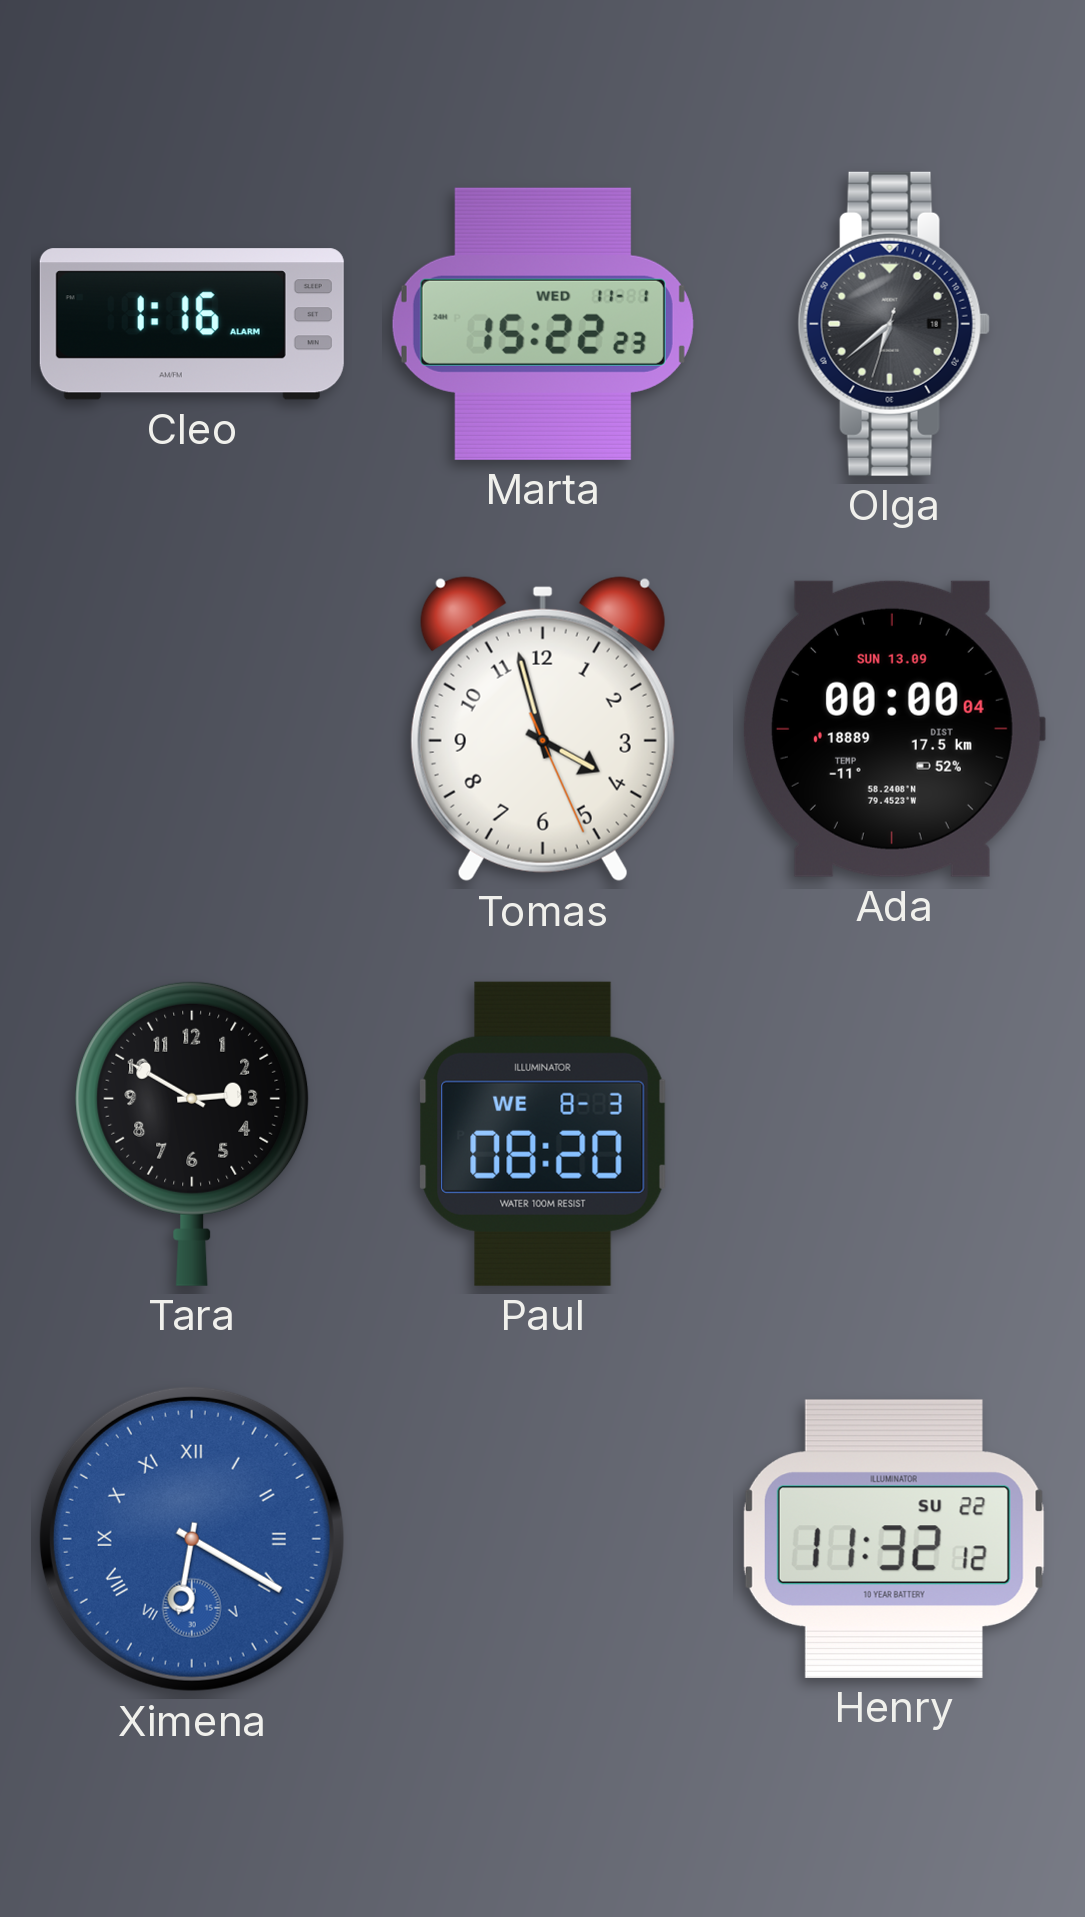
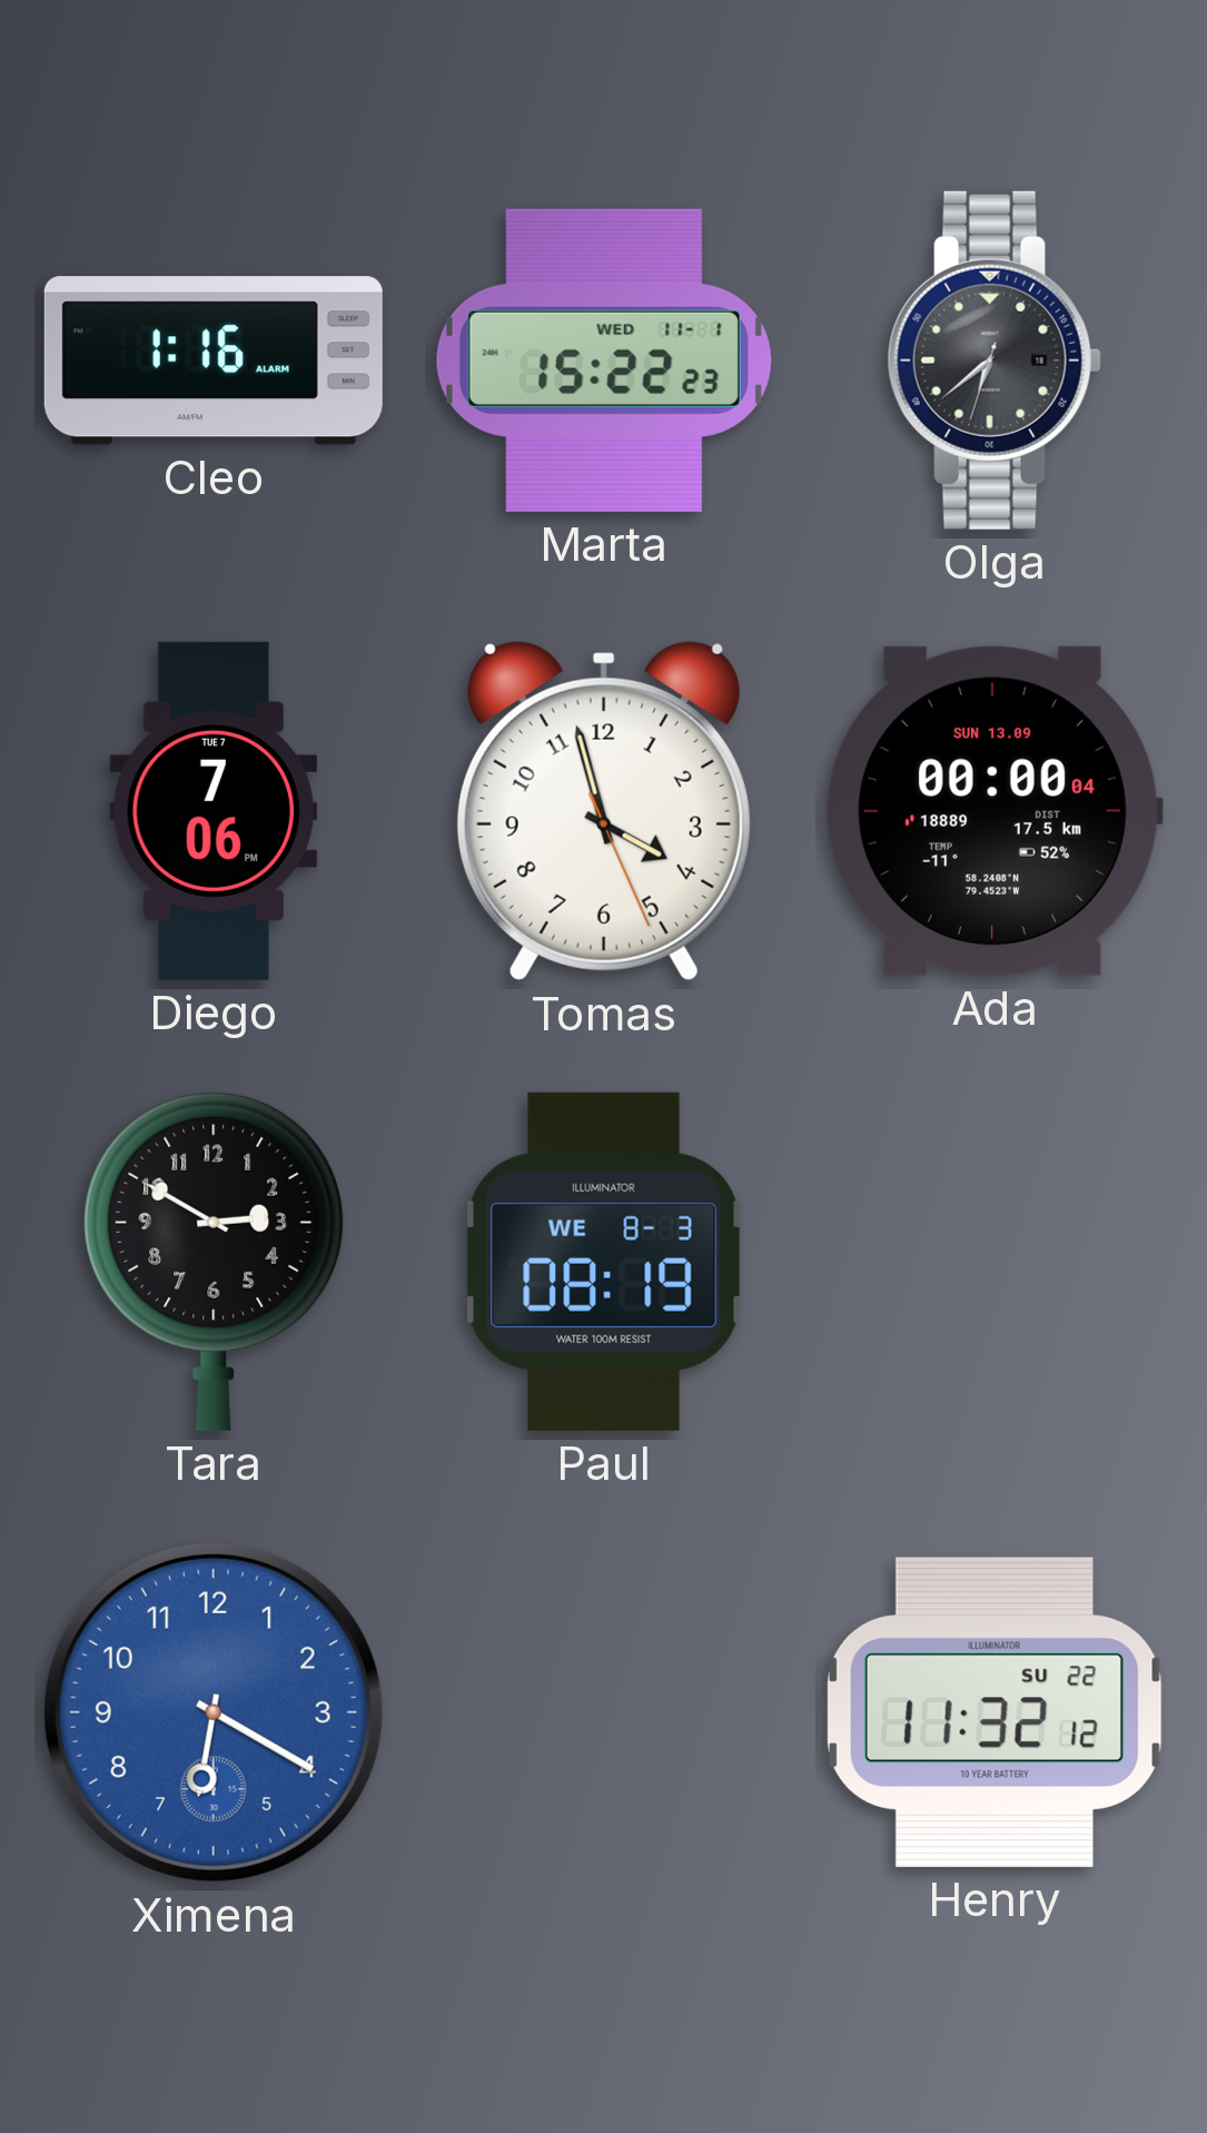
Diego: none -> 7:06 (214, 811)
Paul: 08:20 -> 08:19 (604, 1262)
Ximena numerals: Roman -> Arabic (214, 1712)
